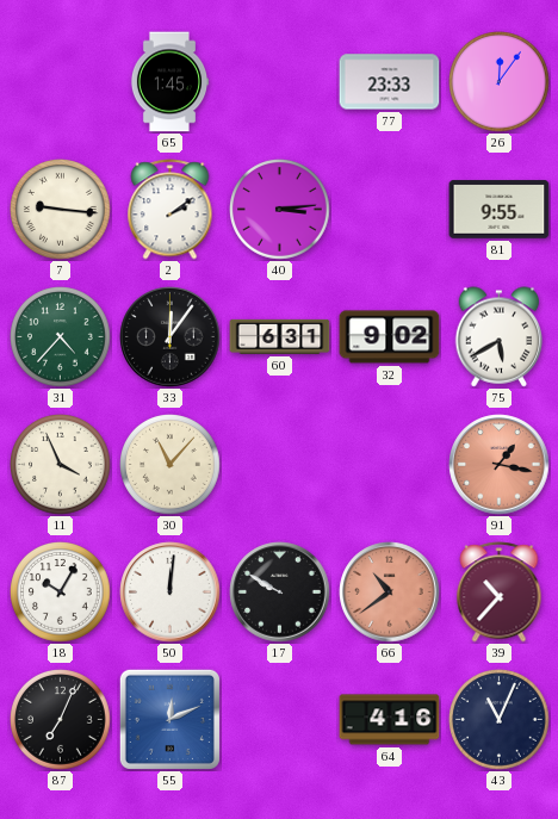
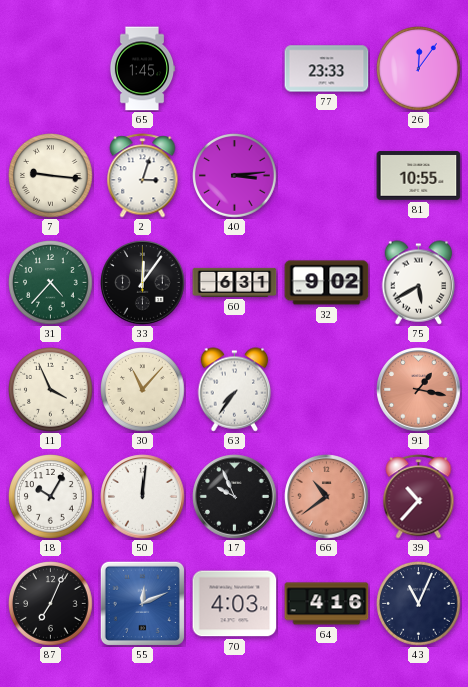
2: 2:09 -> 3:03 (143, 176)
81: 9:55 -> 10:55 (419, 176)
63: none -> 7:36 (235, 390)
17: 9:50 -> 9:56 (235, 497)
70: none -> 4:03 (235, 604)
